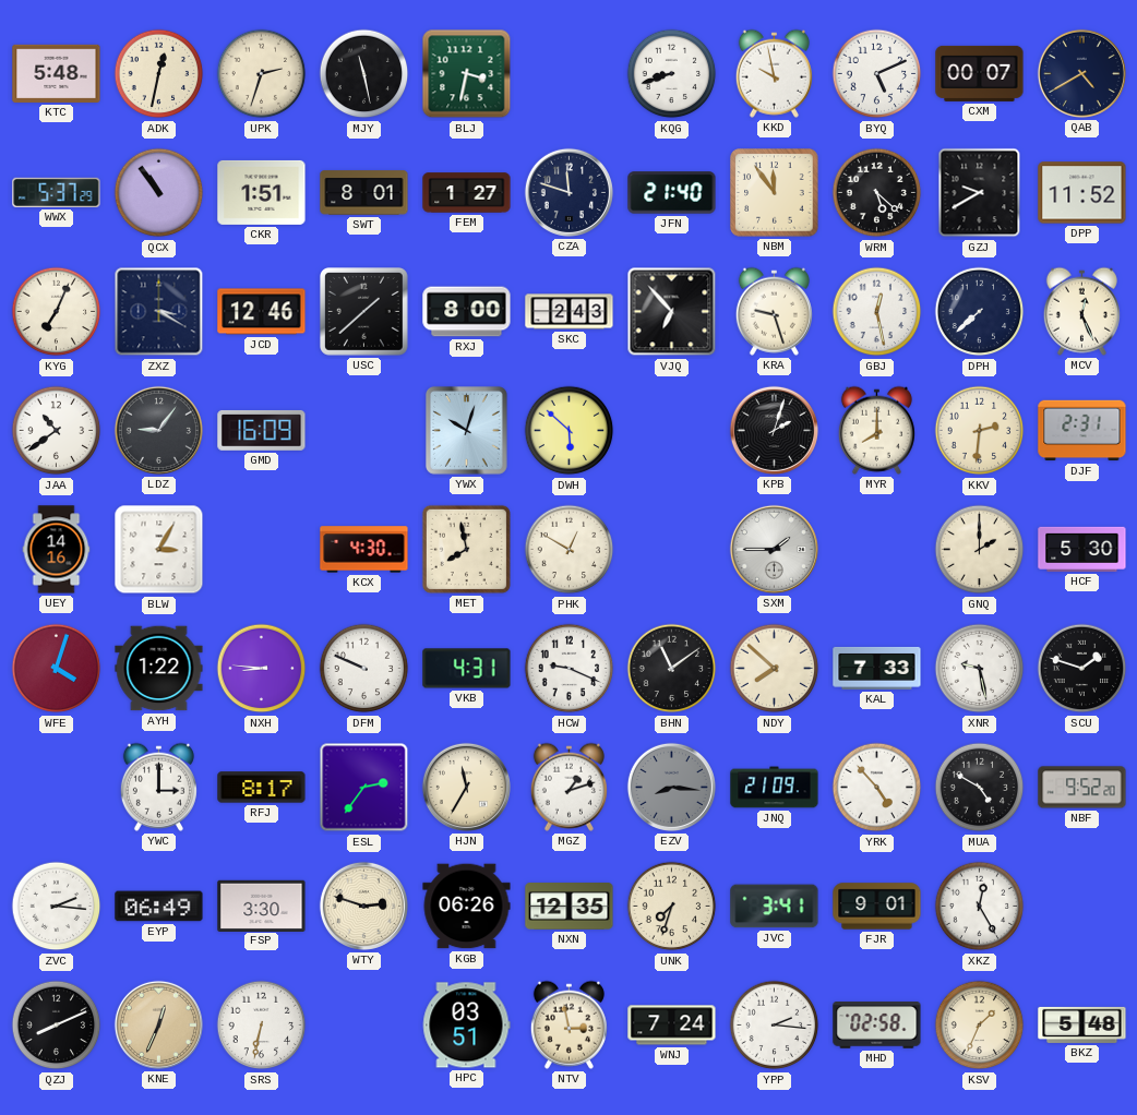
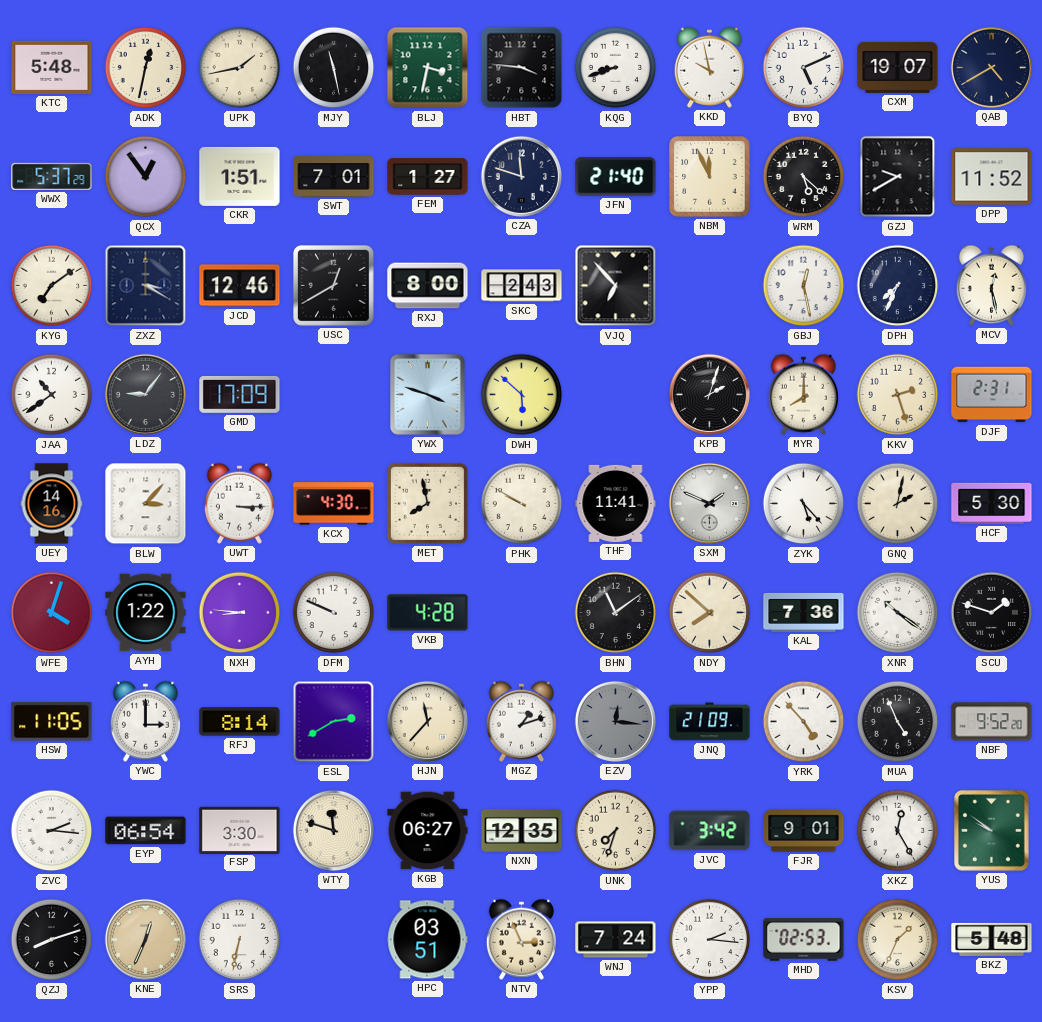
UPK: 2:33 -> 1:43 (240, 68)
HBT: none -> 3:46 (522, 68)
CXM: 00:07 -> 19:07 (898, 67)
QCX: 10:54 -> 12:54 (146, 177)
SWT: 8:01 -> 7:01 (334, 177)
NBM: 11:54 -> 11:56 (710, 177)
KYG: 7:04 -> 7:09 (52, 286)
USC: 1:38 -> 12:40 (334, 286)
KRA: 9:27 -> none (774, 311)
DPH: 7:38 -> 7:34 (898, 286)
MCV: 12:26 -> 12:28 (991, 285)
GMD: 16:09 -> 17:09 (240, 395)
YWX: 10:03 -> 3:48 (428, 395)
KKV: 2:31 -> 2:27 (898, 395)
BLW: 3:05 -> 3:07 (146, 504)
UWT: none -> 3:15 (239, 503)
PHK: 12:50 -> 9:50 (522, 504)
THF: none -> 11:41 (616, 503)
SXM: 1:45 -> 1:49 (709, 503)
ZYK: none -> 5:23 (804, 504)
GNQ: 2:00 -> 2:02 (898, 504)
VKB: 4:31 -> 4:28 (428, 613)
HCW: 9:19 -> none (570, 669)
KAL: 7:33 -> 7:36 (804, 612)
XNR: 9:28 -> 10:21 (898, 613)
HSW: none -> 11:05 (52, 722)
RFJ: 8:17 -> 8:14 (240, 722)
ESL: 2:36 -> 2:40 (334, 722)
HJN: 11:35 -> 11:37 (427, 721)
EZV: 8:16 -> 12:16 (615, 721)
MUA: 4:50 -> 4:56 (898, 722)
EYP: 06:49 -> 06:54 (146, 831)
WTY: 2:48 -> 11:48 (333, 830)
KGB: 06:26 -> 06:27 (428, 831)
JVC: 3:41 -> 3:42 (710, 831)
YUS: none -> 9:51 (992, 831)
QZJ: 8:11 -> 8:12 (52, 940)
NTV: 2:58 -> 2:56 (521, 939)
MHD: 02:58 -> 02:53 (804, 940)
